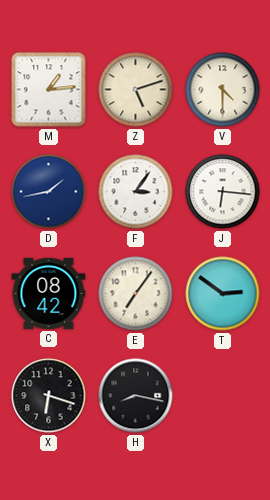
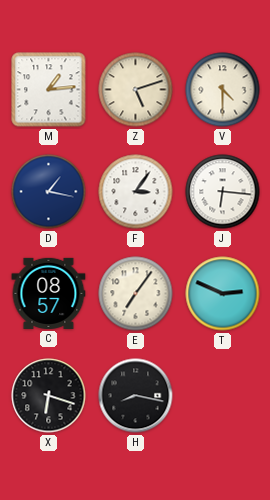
D: 1:43 -> 1:17 (49, 192)
C: 08:42 -> 08:57 (49, 293)
T: 2:51 -> 2:49 (223, 294)
